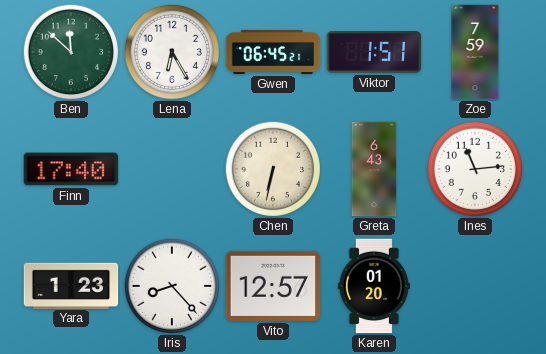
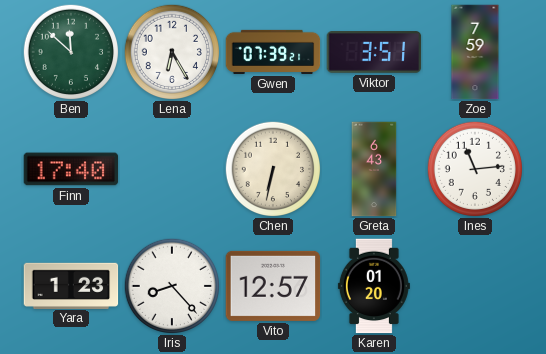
Gwen: 06:45 -> 07:39 (273, 52)
Viktor: 1:51 -> 3:51 (374, 52)
